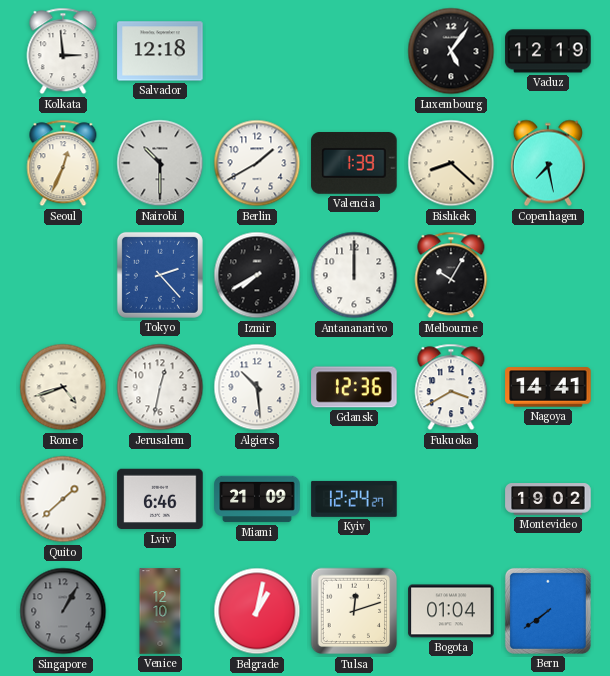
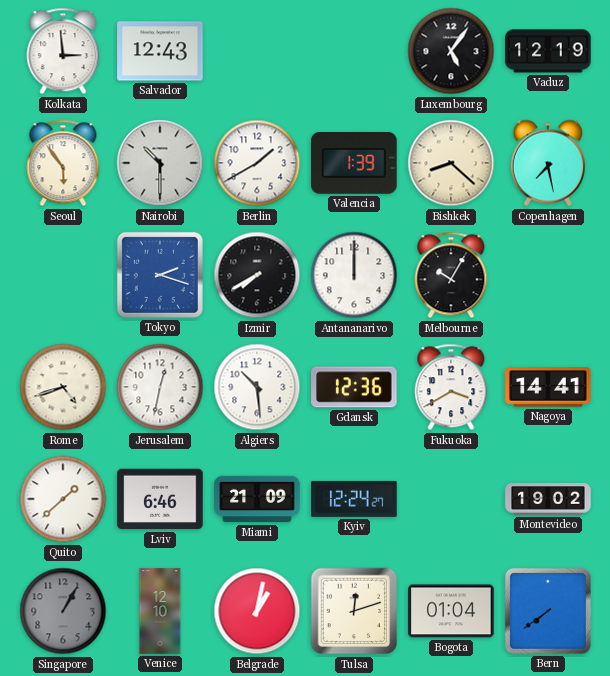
Salvador: 12:18 -> 12:43 (160, 51)
Seoul: 12:34 -> 5:54 (63, 163)
Tokyo: 2:23 -> 2:18 (160, 275)
